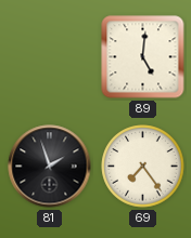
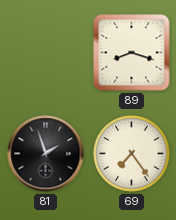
89: 5:01 -> 8:18 (132, 53)
